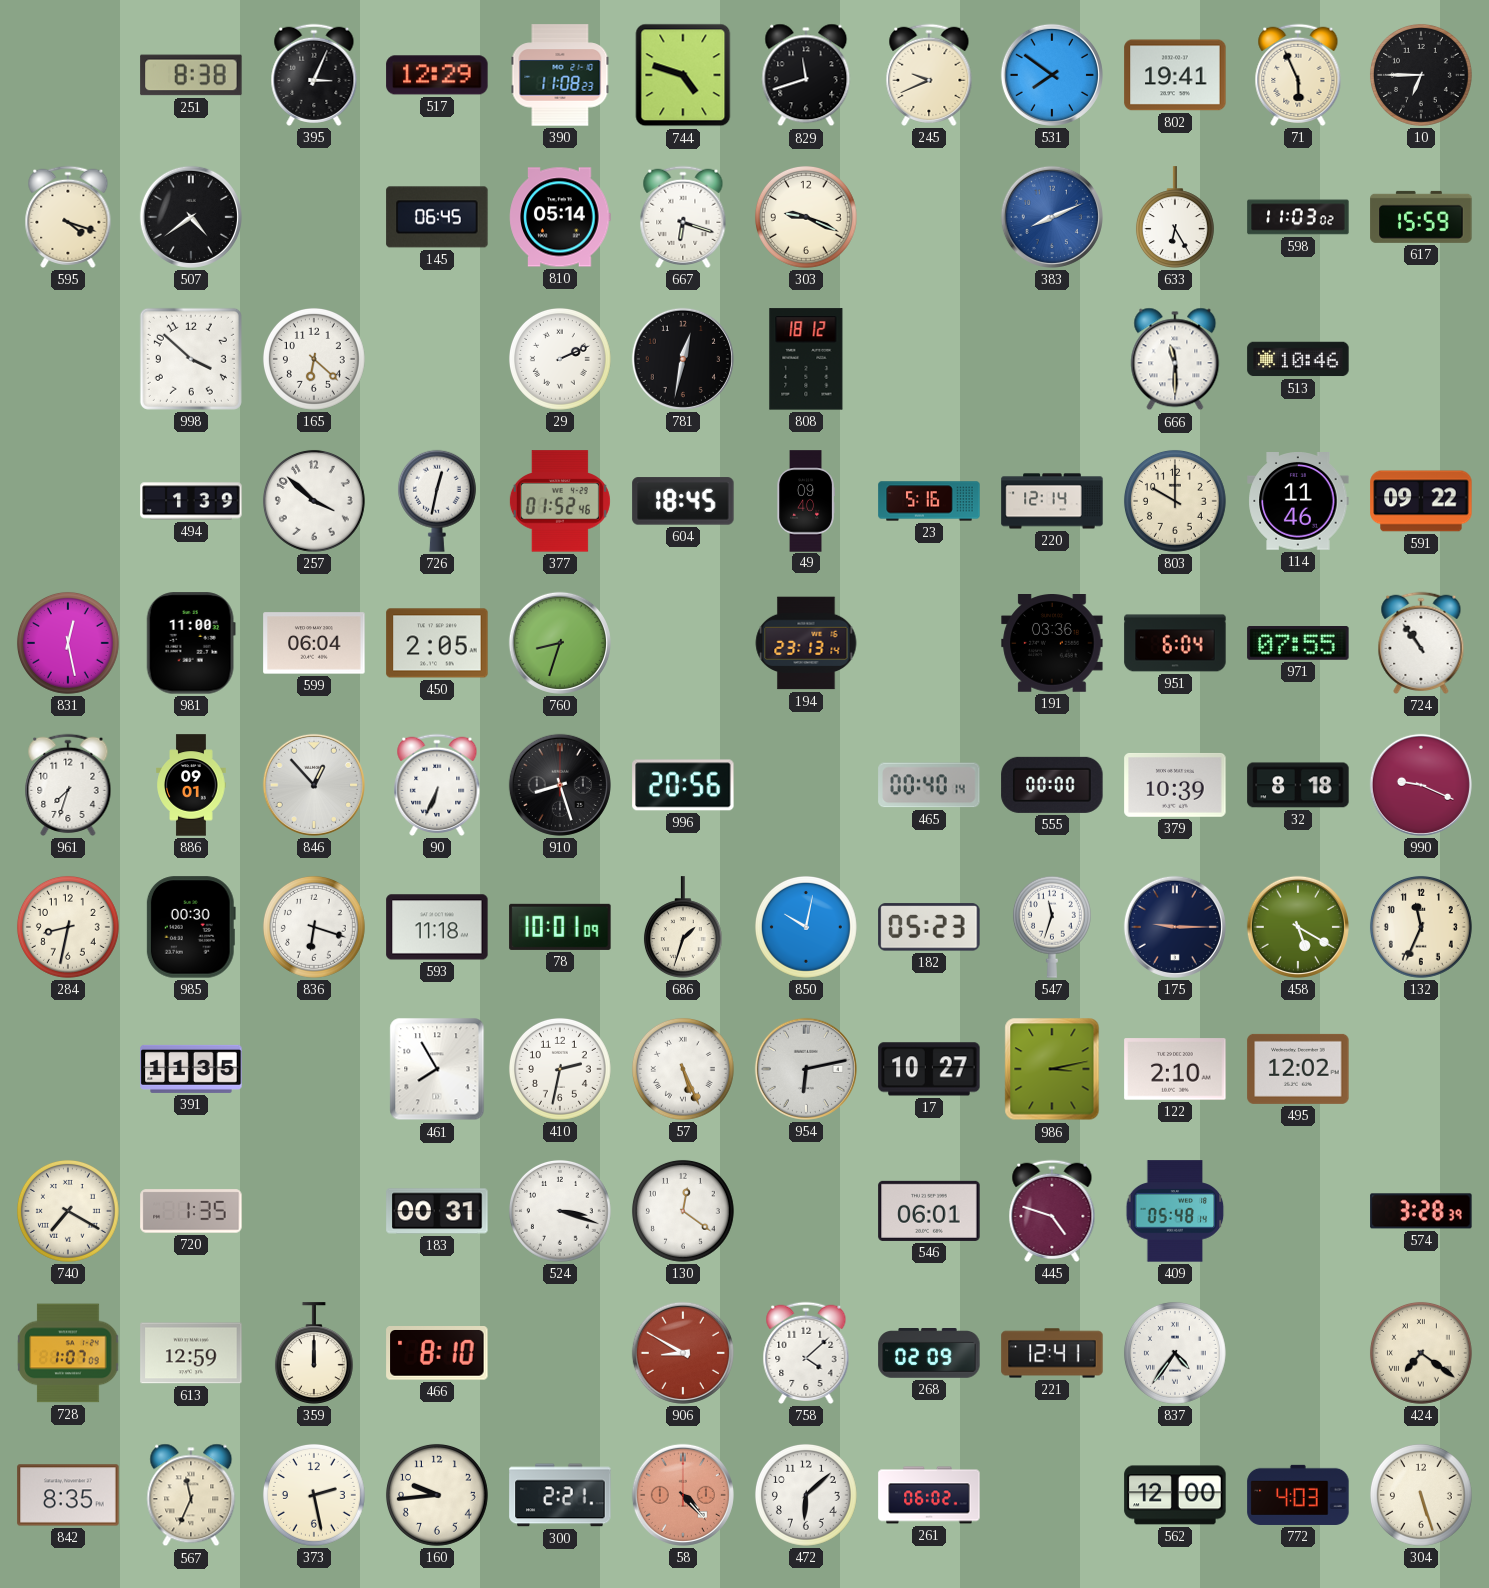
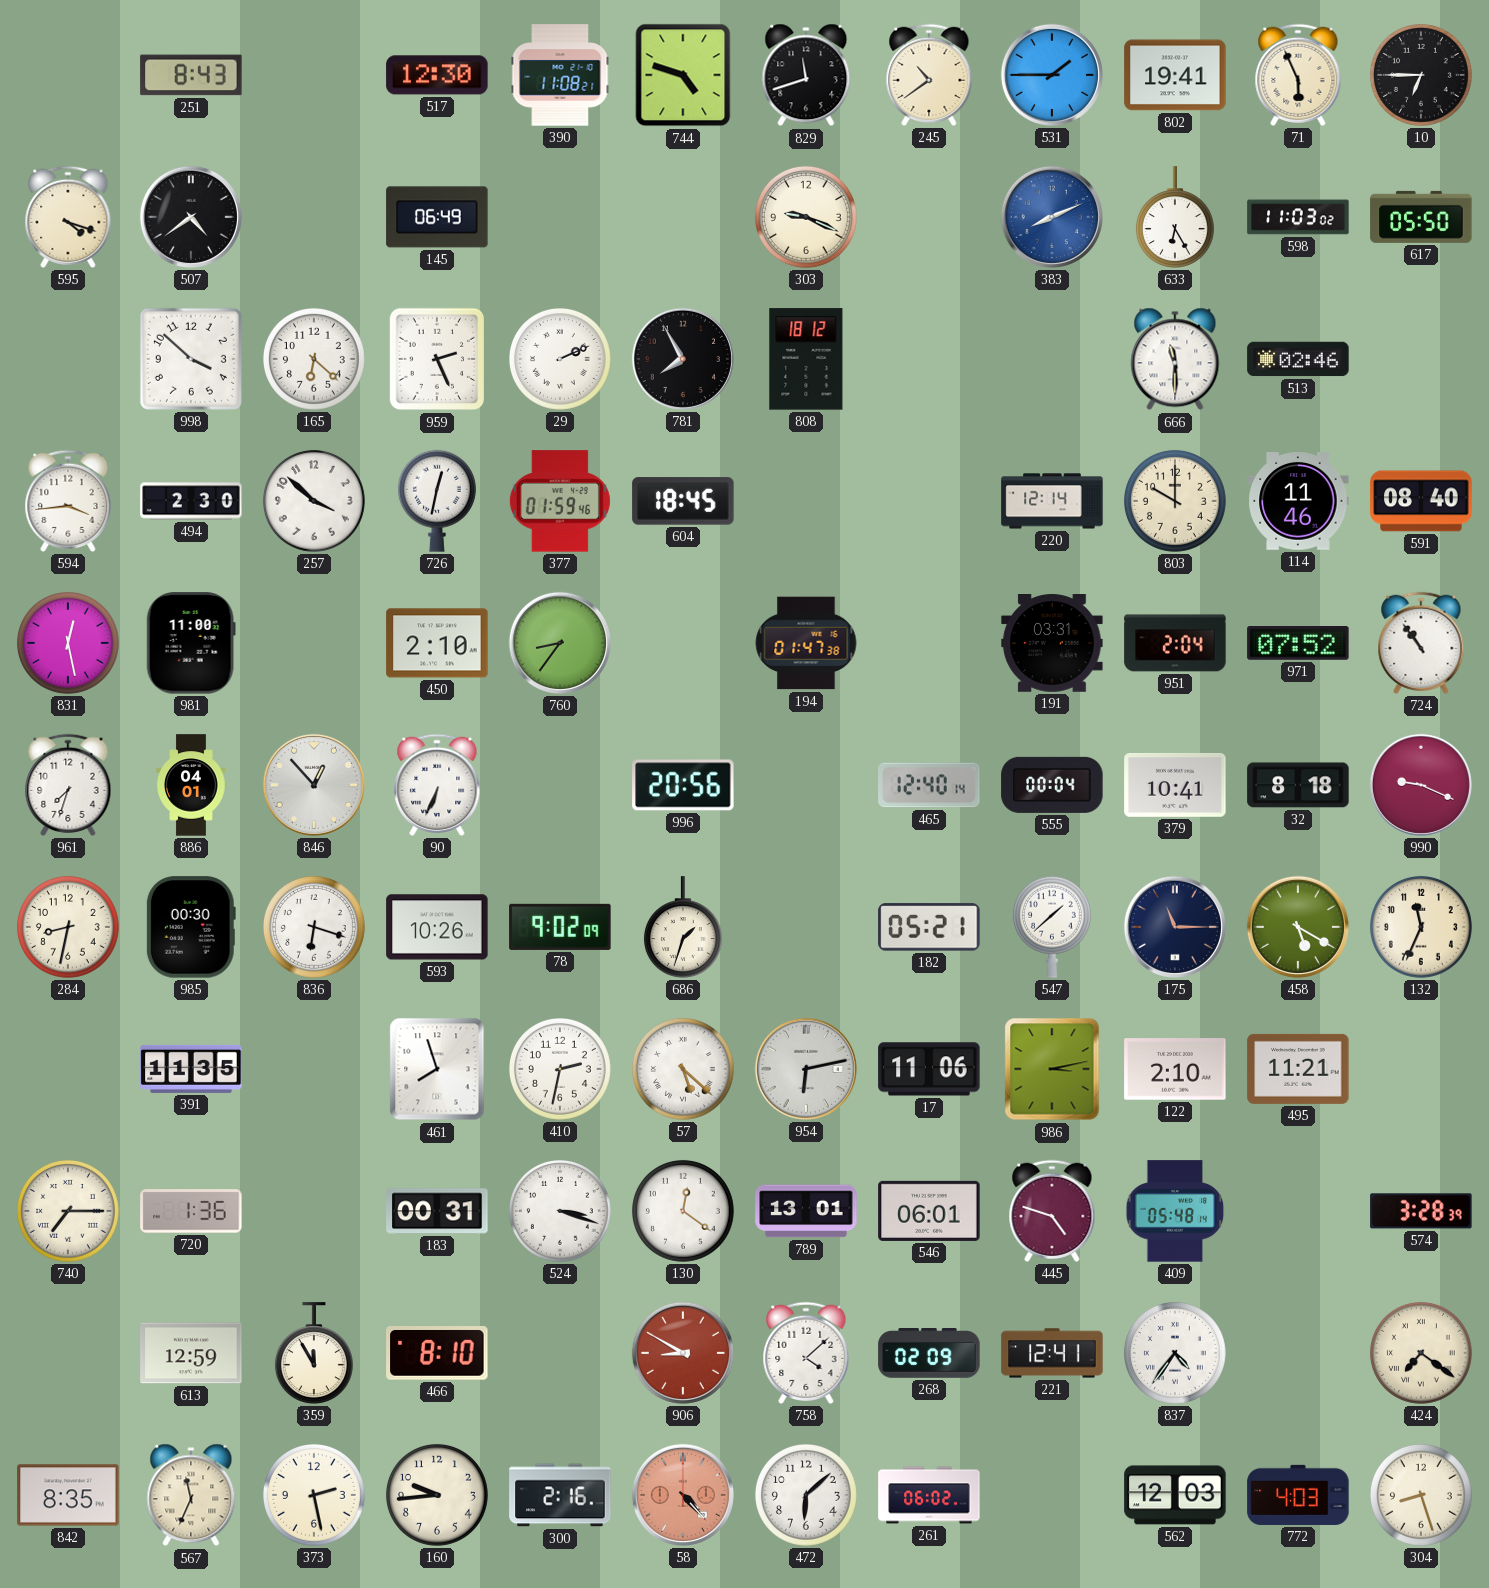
251: 8:38 -> 8:43 (191, 75)
395: 3:04 -> none (314, 75)
517: 12:29 -> 12:30 (437, 75)
390: 11:08:23 -> 11:08:21 (560, 75)
245: 9:41 -> 10:39 (929, 75)
531: 7:51 -> 1:45 (1052, 75)
145: 06:45 -> 06:49 (437, 217)
810: 05:14 -> none (560, 217)
667: 6:18 -> none (683, 217)
617: 15:59 -> 05:50 (1421, 217)
959: none -> 2:26 (436, 359)
781: 12:32 -> 7:55 (683, 359)
513: 10:46 -> 02:46 (1298, 359)
594: none -> 3:44 (68, 501)
494: 1:39 -> 2:30 (191, 501)
377: 01:52 -> 01:59 (560, 501)
49: 09:40 -> none (805, 501)
23: 5:16 -> none (929, 501)
591: 09:22 -> 08:40 (1421, 501)
599: 06:04 -> none (314, 643)
450: 2:05 -> 2:10 (437, 643)
760: 8:33 -> 8:36 (560, 643)
194: 23:13 -> 01:47 (806, 643)
191: 03:36 -> 03:31 (1052, 644)
951: 6:04 -> 2:04 (1175, 643)
971: 07:55 -> 07:52 (1298, 644)
886: 09:01 -> 04:01 (191, 785)
910: 8:27 -> none (560, 785)
465: 00:40 -> 12:40 (929, 785)
555: 00:00 -> 00:04 (1052, 785)
379: 10:39 -> 10:41 (1175, 785)
593: 11:18 -> 10:26 (437, 927)
78: 10:01 -> 9:02 (560, 927)
850: 10:02 -> none (806, 927)
182: 05:23 -> 05:21 (929, 927)
547: 11:33 -> 1:38 (1052, 927)
175: 9:15 -> 11:15 (1175, 927)
461: 7:55 -> 7:57 (437, 1069)
57: 5:26 -> 5:22 (683, 1069)
17: 10:27 -> 11:06 (929, 1069)
495: 12:02 -> 11:21 (1298, 1069)
740: 7:20 -> 7:15 (68, 1211)
720: 1:35 -> 1:36 (191, 1211)
789: none -> 13:01 (806, 1211)
728: 1:07 -> none (68, 1353)
359: 12:00 -> 11:55 (314, 1353)
300: 2:21 -> 2:16 (560, 1495)
562: 12:00 -> 12:03 (1175, 1495)
304: 5:27 -> 8:27 (1421, 1495)
